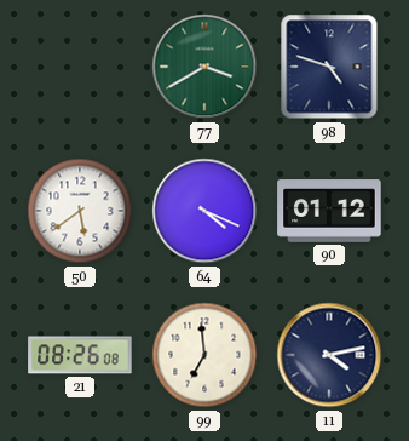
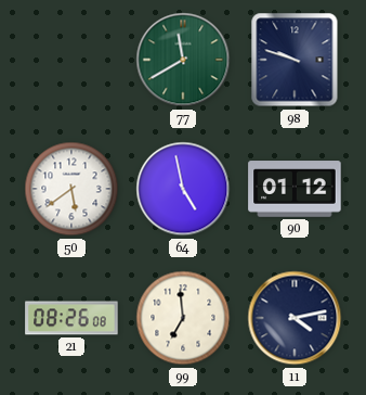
77: 3:40 -> 11:40 (183, 60)
98: 4:48 -> 9:48 (295, 60)
64: 4:19 -> 4:58 (183, 189)
